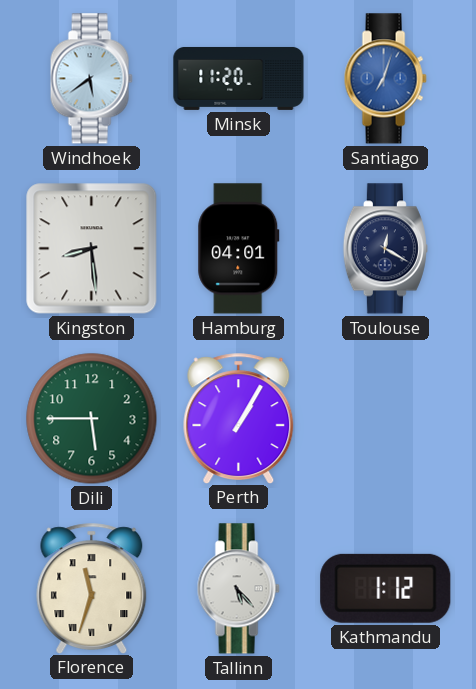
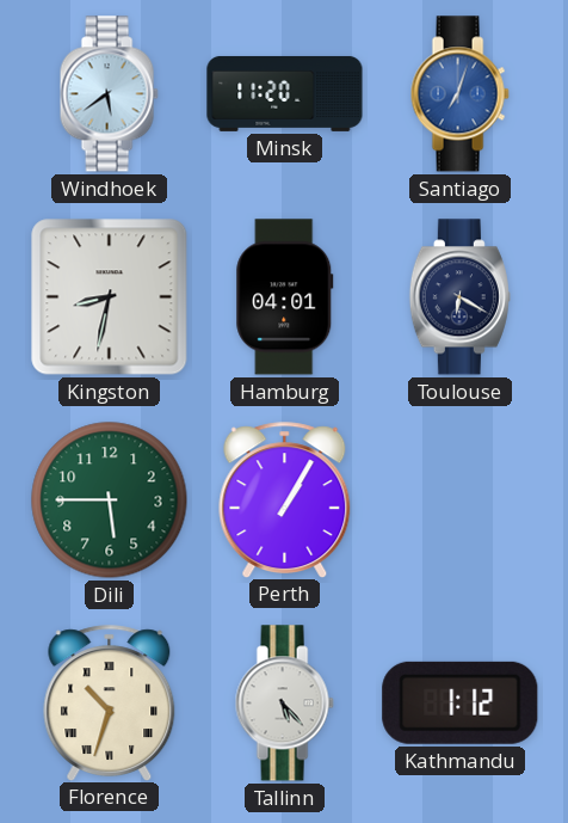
Kingston: 8:29 -> 8:32 (110, 297)
Toulouse: 12:20 -> 6:20 (459, 297)
Florence: 11:33 -> 10:33 (110, 702)
